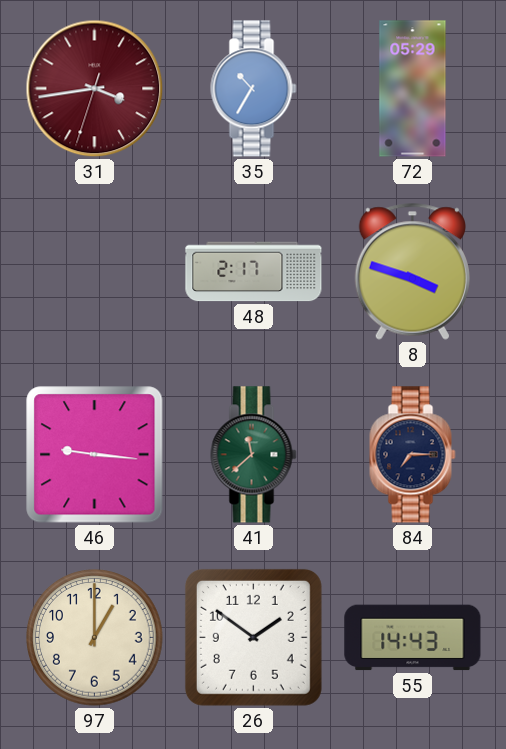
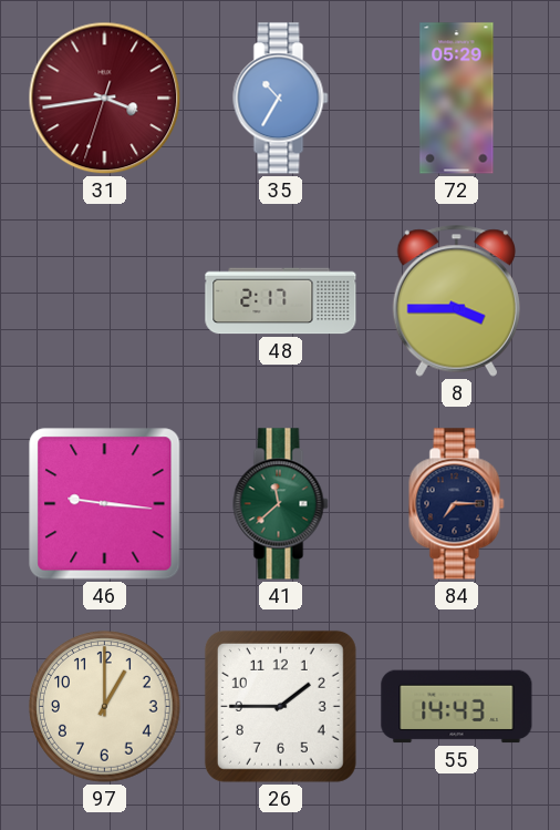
8: 3:48 -> 3:45 (456, 300)
26: 1:51 -> 1:45 (280, 706)
